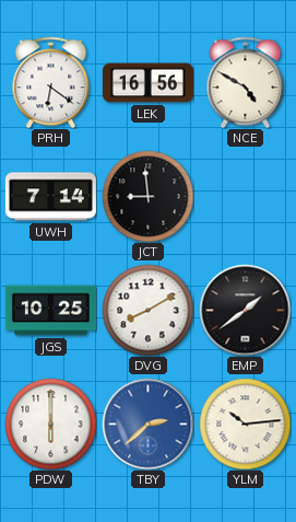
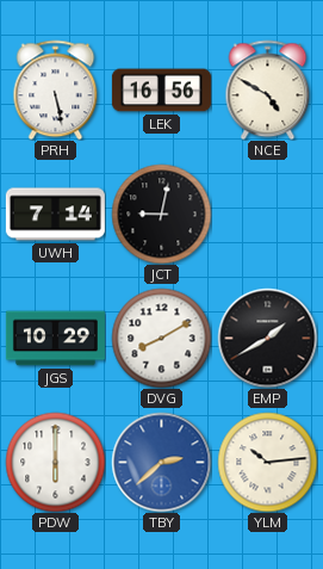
PRH: 6:21 -> 5:28 (56, 89)
JCT: 8:59 -> 9:02 (161, 214)
JGS: 10:25 -> 10:29 (55, 339)
EMP: 1:39 -> 1:40 (267, 338)
